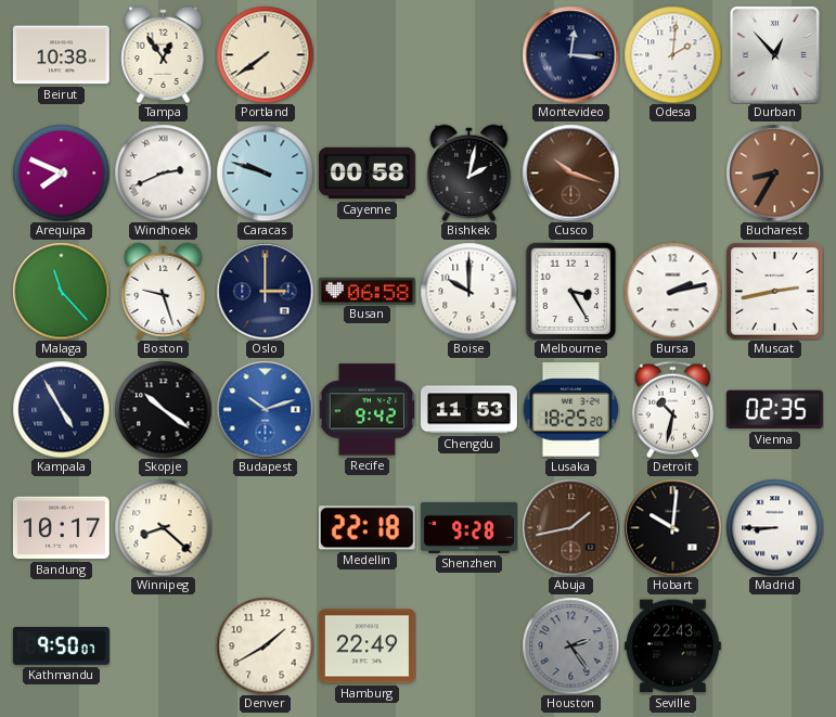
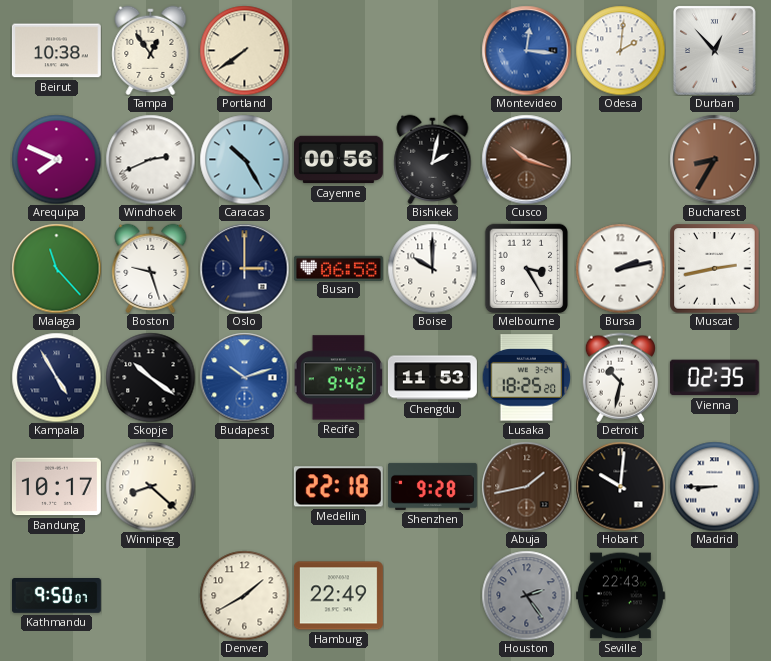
Montevideo dial: navy -> blue (526, 50)
Caracas: 9:48 -> 10:25 (244, 159)
Cayenne: 00:58 -> 00:56 (338, 160)
